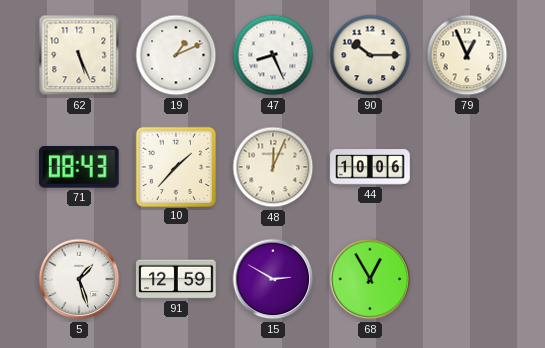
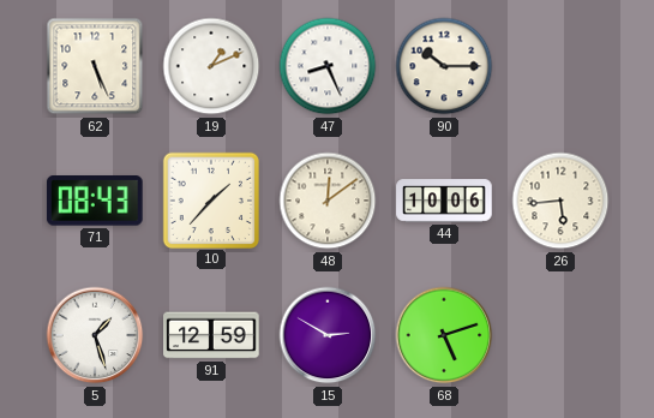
79: 12:56 -> none (467, 55)
48: 12:04 -> 12:09 (328, 201)
26: none -> 5:44 (560, 201)
68: 12:55 -> 5:12 (444, 335)
